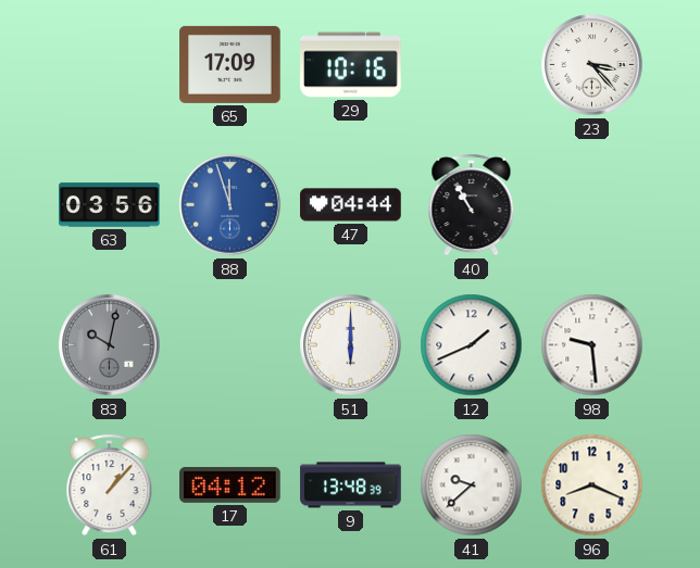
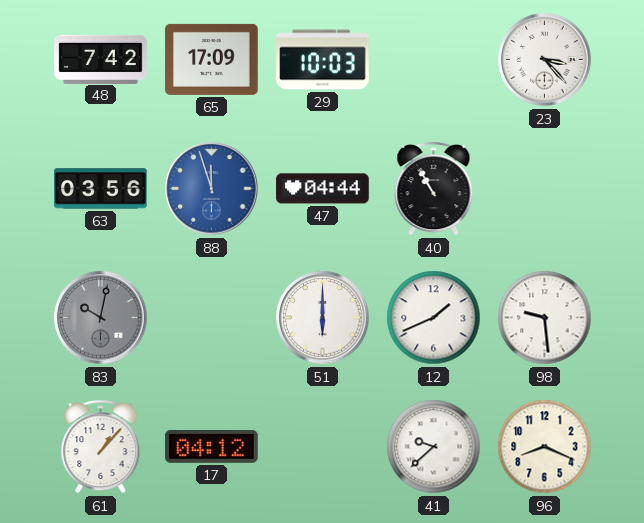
48: none -> 7:42 (101, 59)
29: 10:16 -> 10:03 (323, 60)
9: 13:48 -> none (351, 485)
